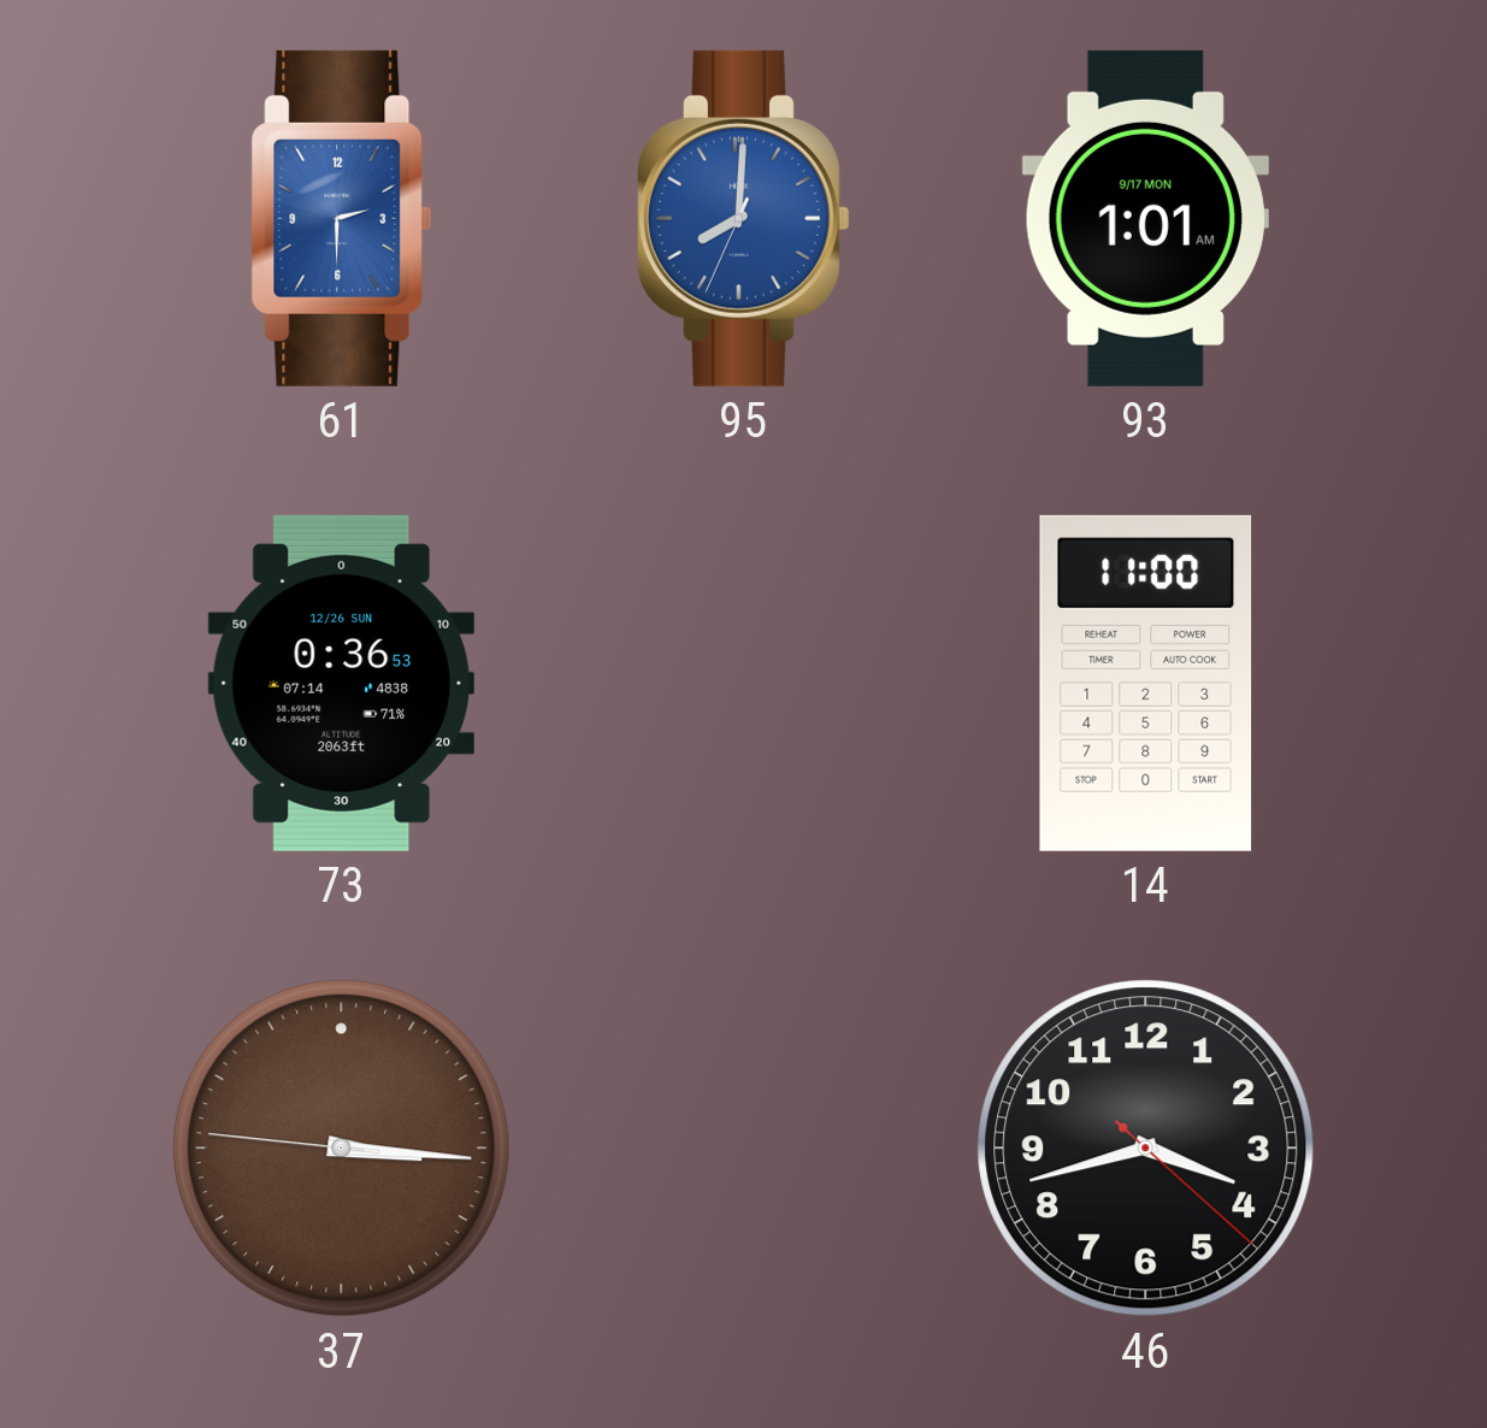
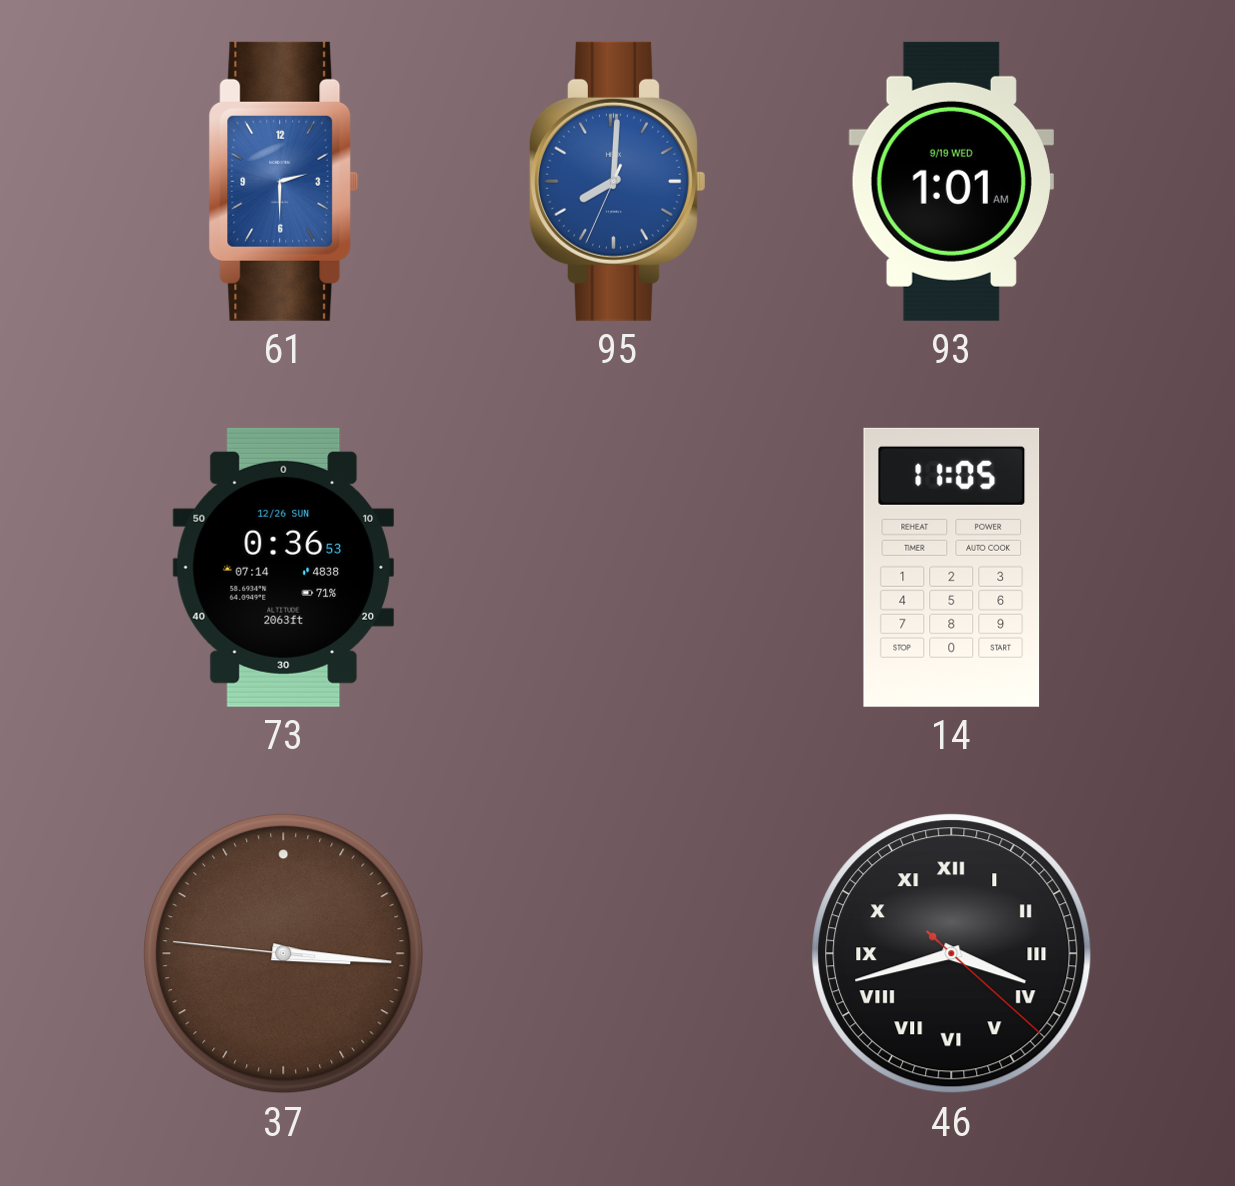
93 date: 9/17 MON -> 9/19 WED (951, 181)
14: 11:00 -> 11:05 (952, 567)
46 numerals: Arabic -> Roman (952, 954)
